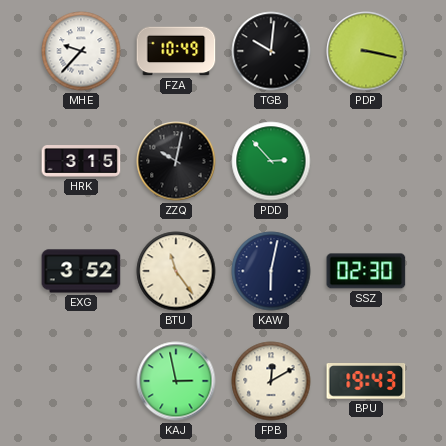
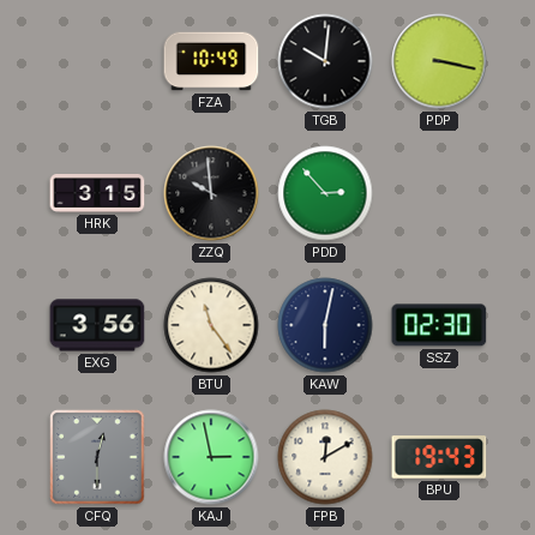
MHE: 9:37 -> none (81, 51)
ZZQ: 10:02 -> 9:59 (211, 193)
EXG: 3:52 -> 3:56 (97, 325)
CFQ: none -> 12:30 (97, 457)
